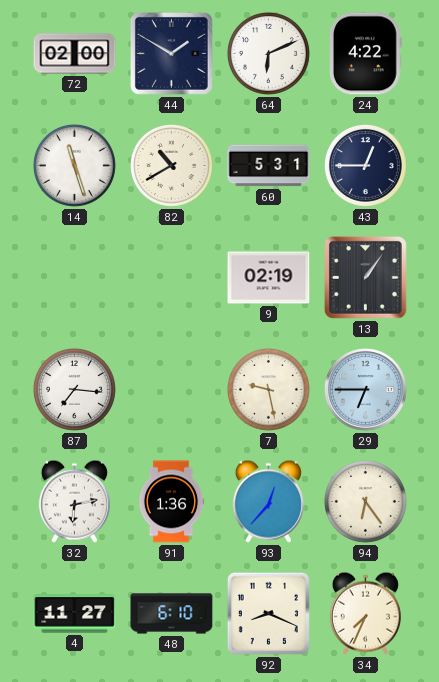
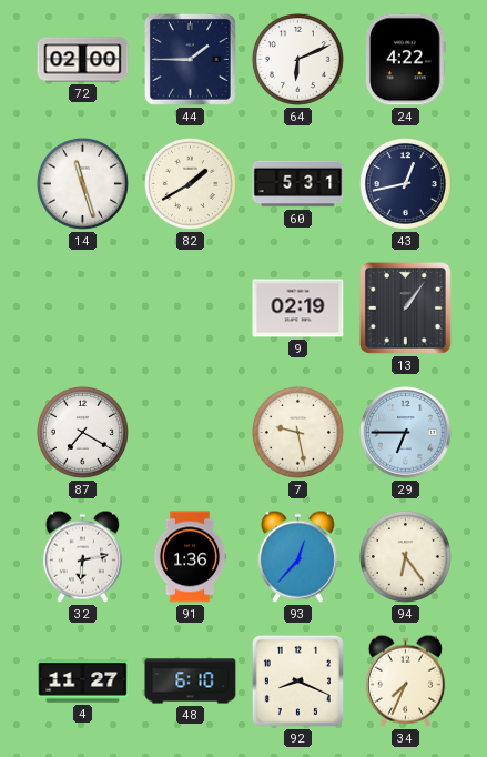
44: 1:50 -> 1:45 (190, 59)
82: 10:40 -> 1:40 (190, 183)
43: 12:45 -> 12:43 (405, 183)
87: 7:16 -> 7:20 (82, 432)
